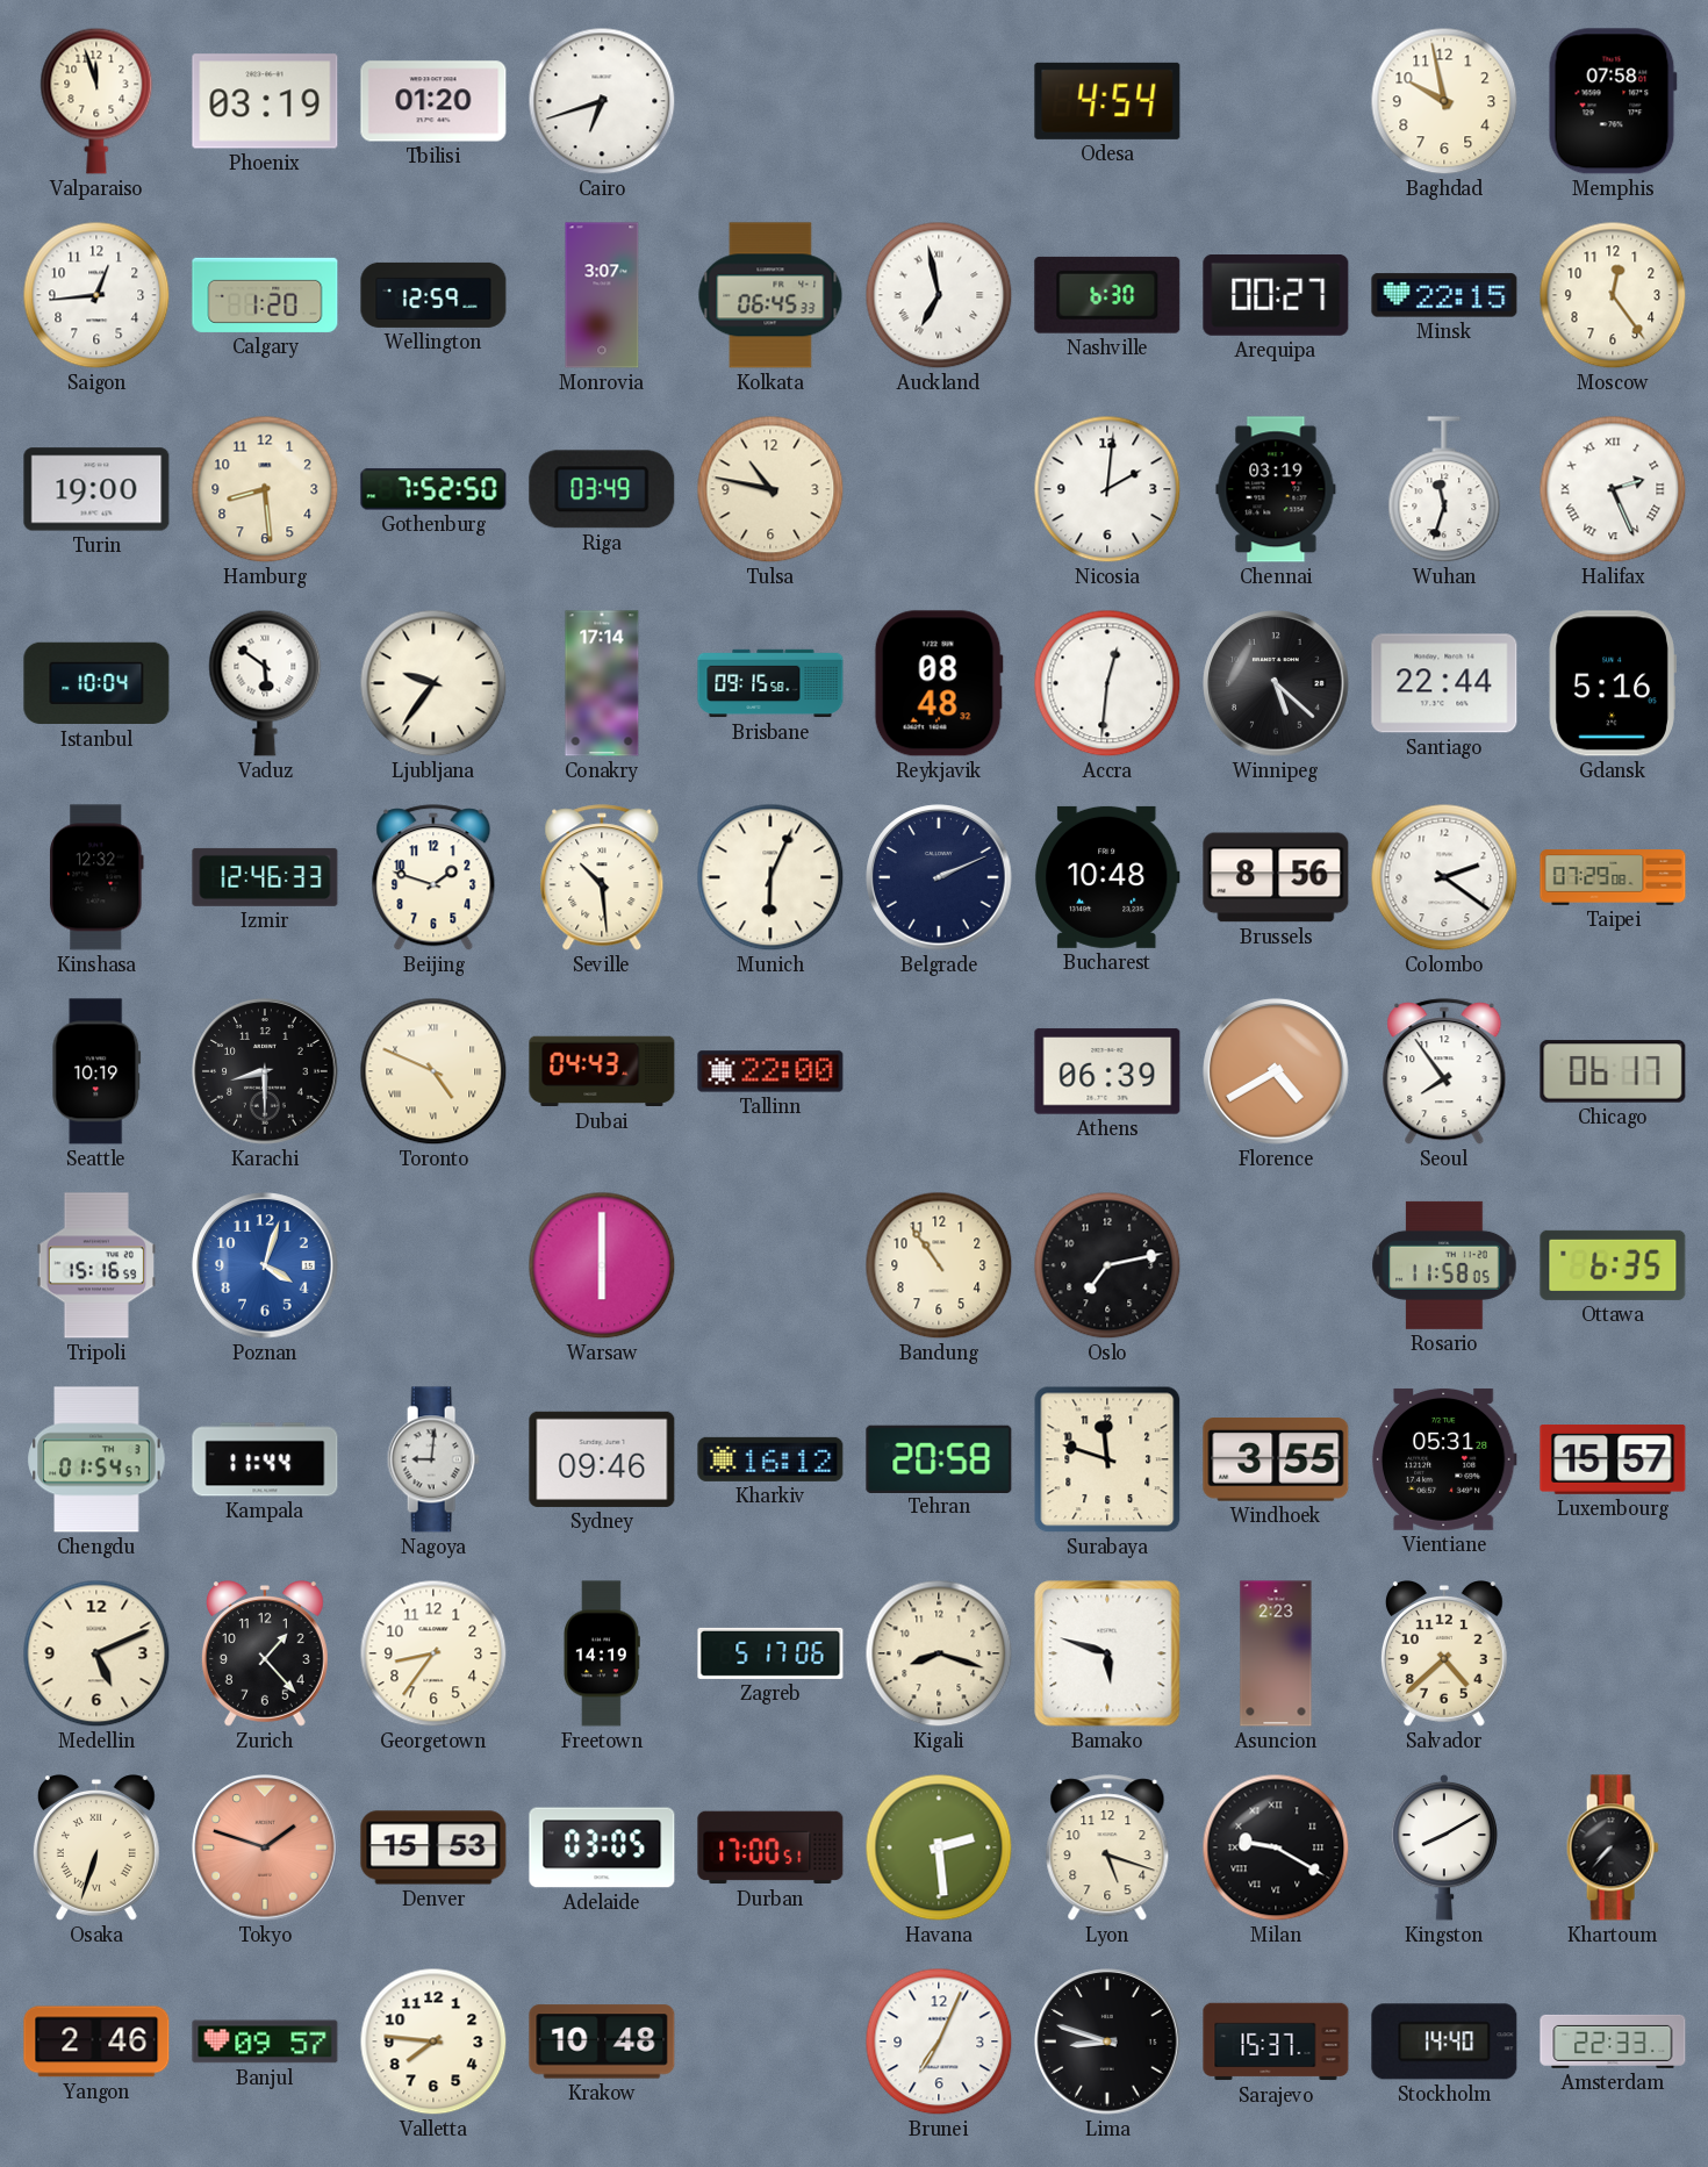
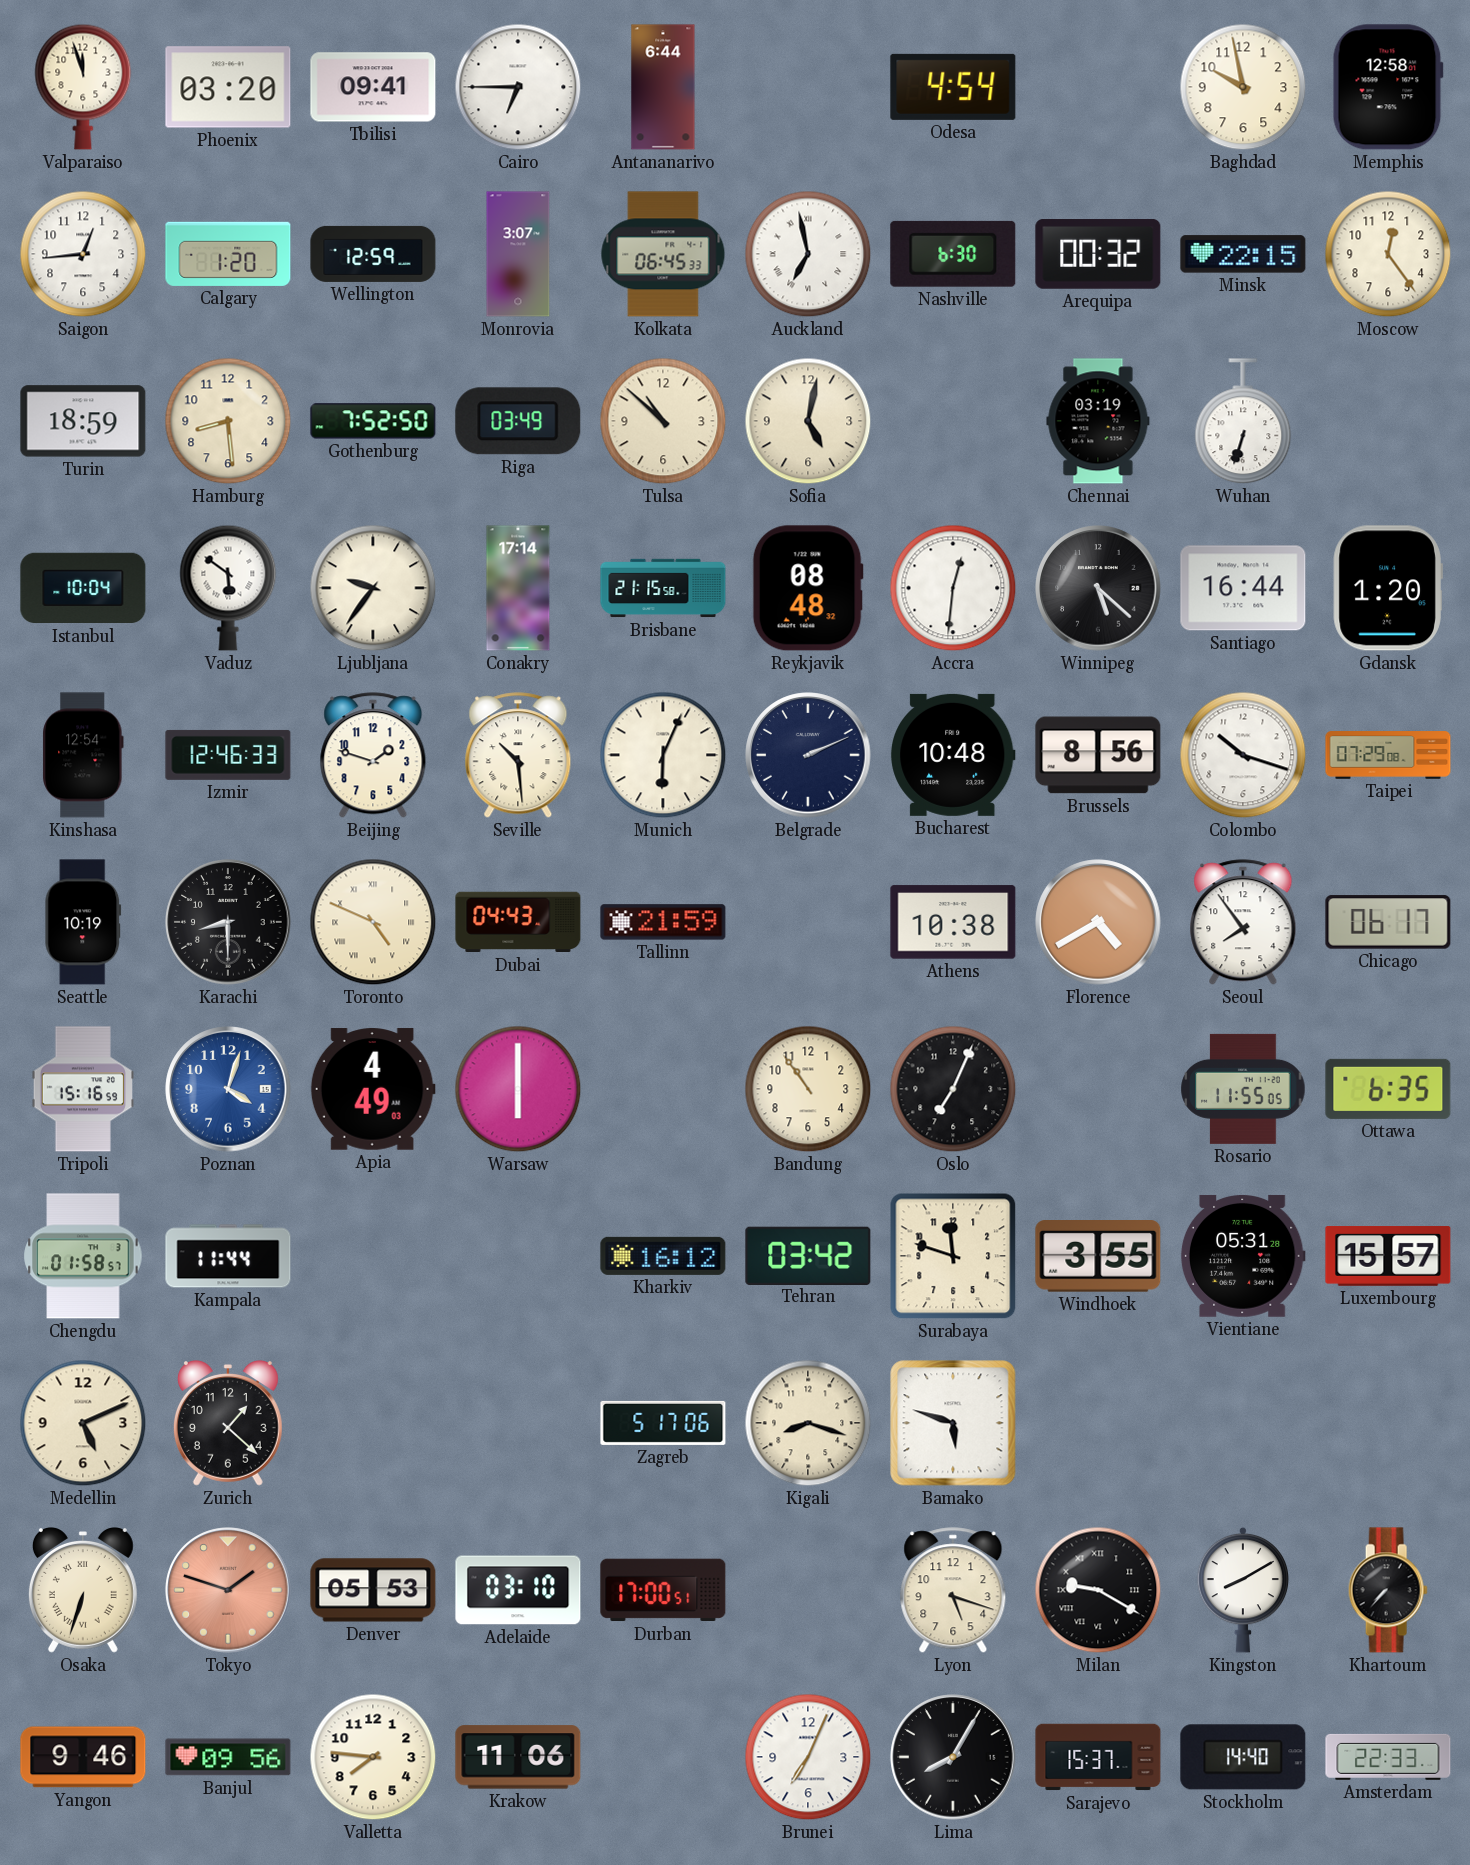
Phoenix: 03:19 -> 03:20 (228, 87)
Tbilisi: 01:20 -> 09:41 (373, 87)
Cairo: 6:42 -> 6:45 (518, 87)
Antananarivo: none -> 6:44 (663, 87)
Memphis: 07:58 -> 12:58 (1388, 87)
Arequipa: 00:27 -> 00:32 (1098, 255)
Turin: 19:00 -> 18:59 (83, 421)
Tulsa: 10:47 -> 10:52 (663, 421)
Sofia: none -> 5:02 (808, 421)
Nicosia: 2:01 -> none (1107, 489)
Wuhan: 11:33 -> 6:33 (1243, 422)
Halifax: 2:26 -> none (1613, 489)
Brisbane: 09:15 -> 21:15 (663, 588)
Santiago: 22:44 -> 16:44 (1243, 588)
Gdansk: 5:16 -> 1:20 (1388, 588)
Kinshasa: 12:32 -> 12:54 (84, 755)
Colombo: 2:21 -> 10:18 (1243, 755)
Tallinn: 22:00 -> 21:59 (663, 922)
Athens: 06:39 -> 10:38 (953, 922)
Apia: none -> 4:49 (373, 1089)
Oslo: 7:13 -> 7:04 (953, 1089)
Rosario: 11:58 -> 11:55 (1243, 1089)
Chengdu: 01:54 -> 01:58 (83, 1256)
Nagoya: 9:01 -> none (433, 1459)
Sydney: 09:46 -> none (602, 1459)
Tehran: 20:58 -> 03:42 (808, 1255)
Zurich: 1:23 -> 1:22 (228, 1424)
Georgetown: 8:36 -> none (433, 1653)
Freetown: 14:19 -> none (602, 1653)
Asuncion: 2:23 -> none (1276, 1653)
Salvador: 4:38 -> none (1444, 1655)
Denver: 15:53 -> 05:53 (373, 1590)
Adelaide: 03:05 -> 03:10 (518, 1590)
Havana: 2:29 -> none (939, 1847)
Yangon: 2:46 -> 9:46 (83, 1757)
Banjul: 09:57 -> 09:56 (228, 1757)
Krakow: 10:48 -> 11:06 (518, 1757)
Lima: 8:48 -> 8:05 (953, 1757)
